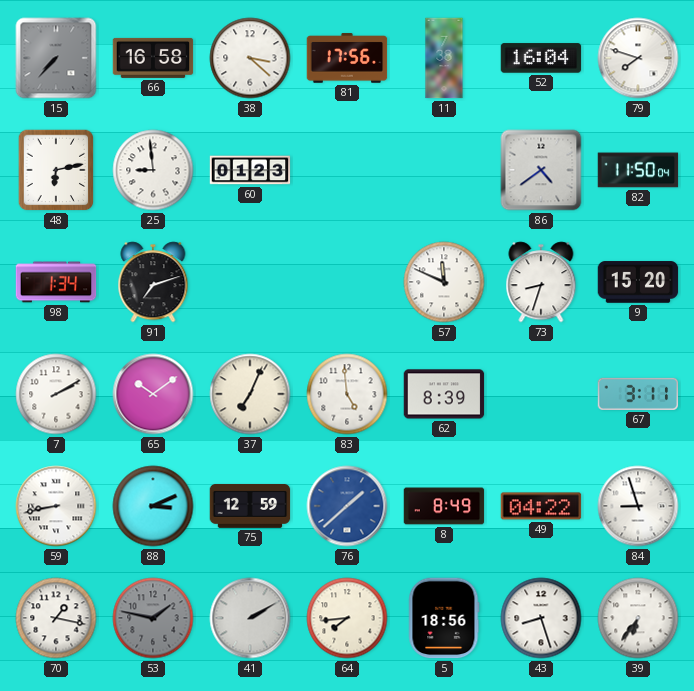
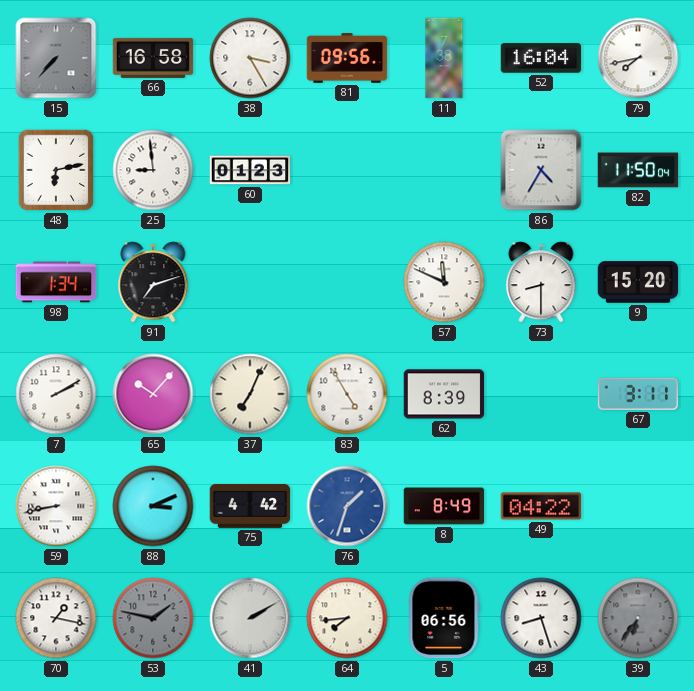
38: 3:22 -> 3:25 (250, 58)
81: 17:56 -> 09:56 (347, 58)
79: 7:48 -> 7:43 (638, 58)
86: 4:39 -> 4:35 (541, 170)
73: 8:33 -> 8:30 (541, 282)
65: 10:09 -> 10:07 (153, 394)
83: 4:59 -> 4:55 (347, 394)
75: 12:59 -> 4:42 (250, 506)
76: 1:38 -> 1:33 (347, 506)
84: 8:57 -> none (638, 506)
5: 18:56 -> 06:56 (444, 618)
39 dial: white -> grey (638, 618)
